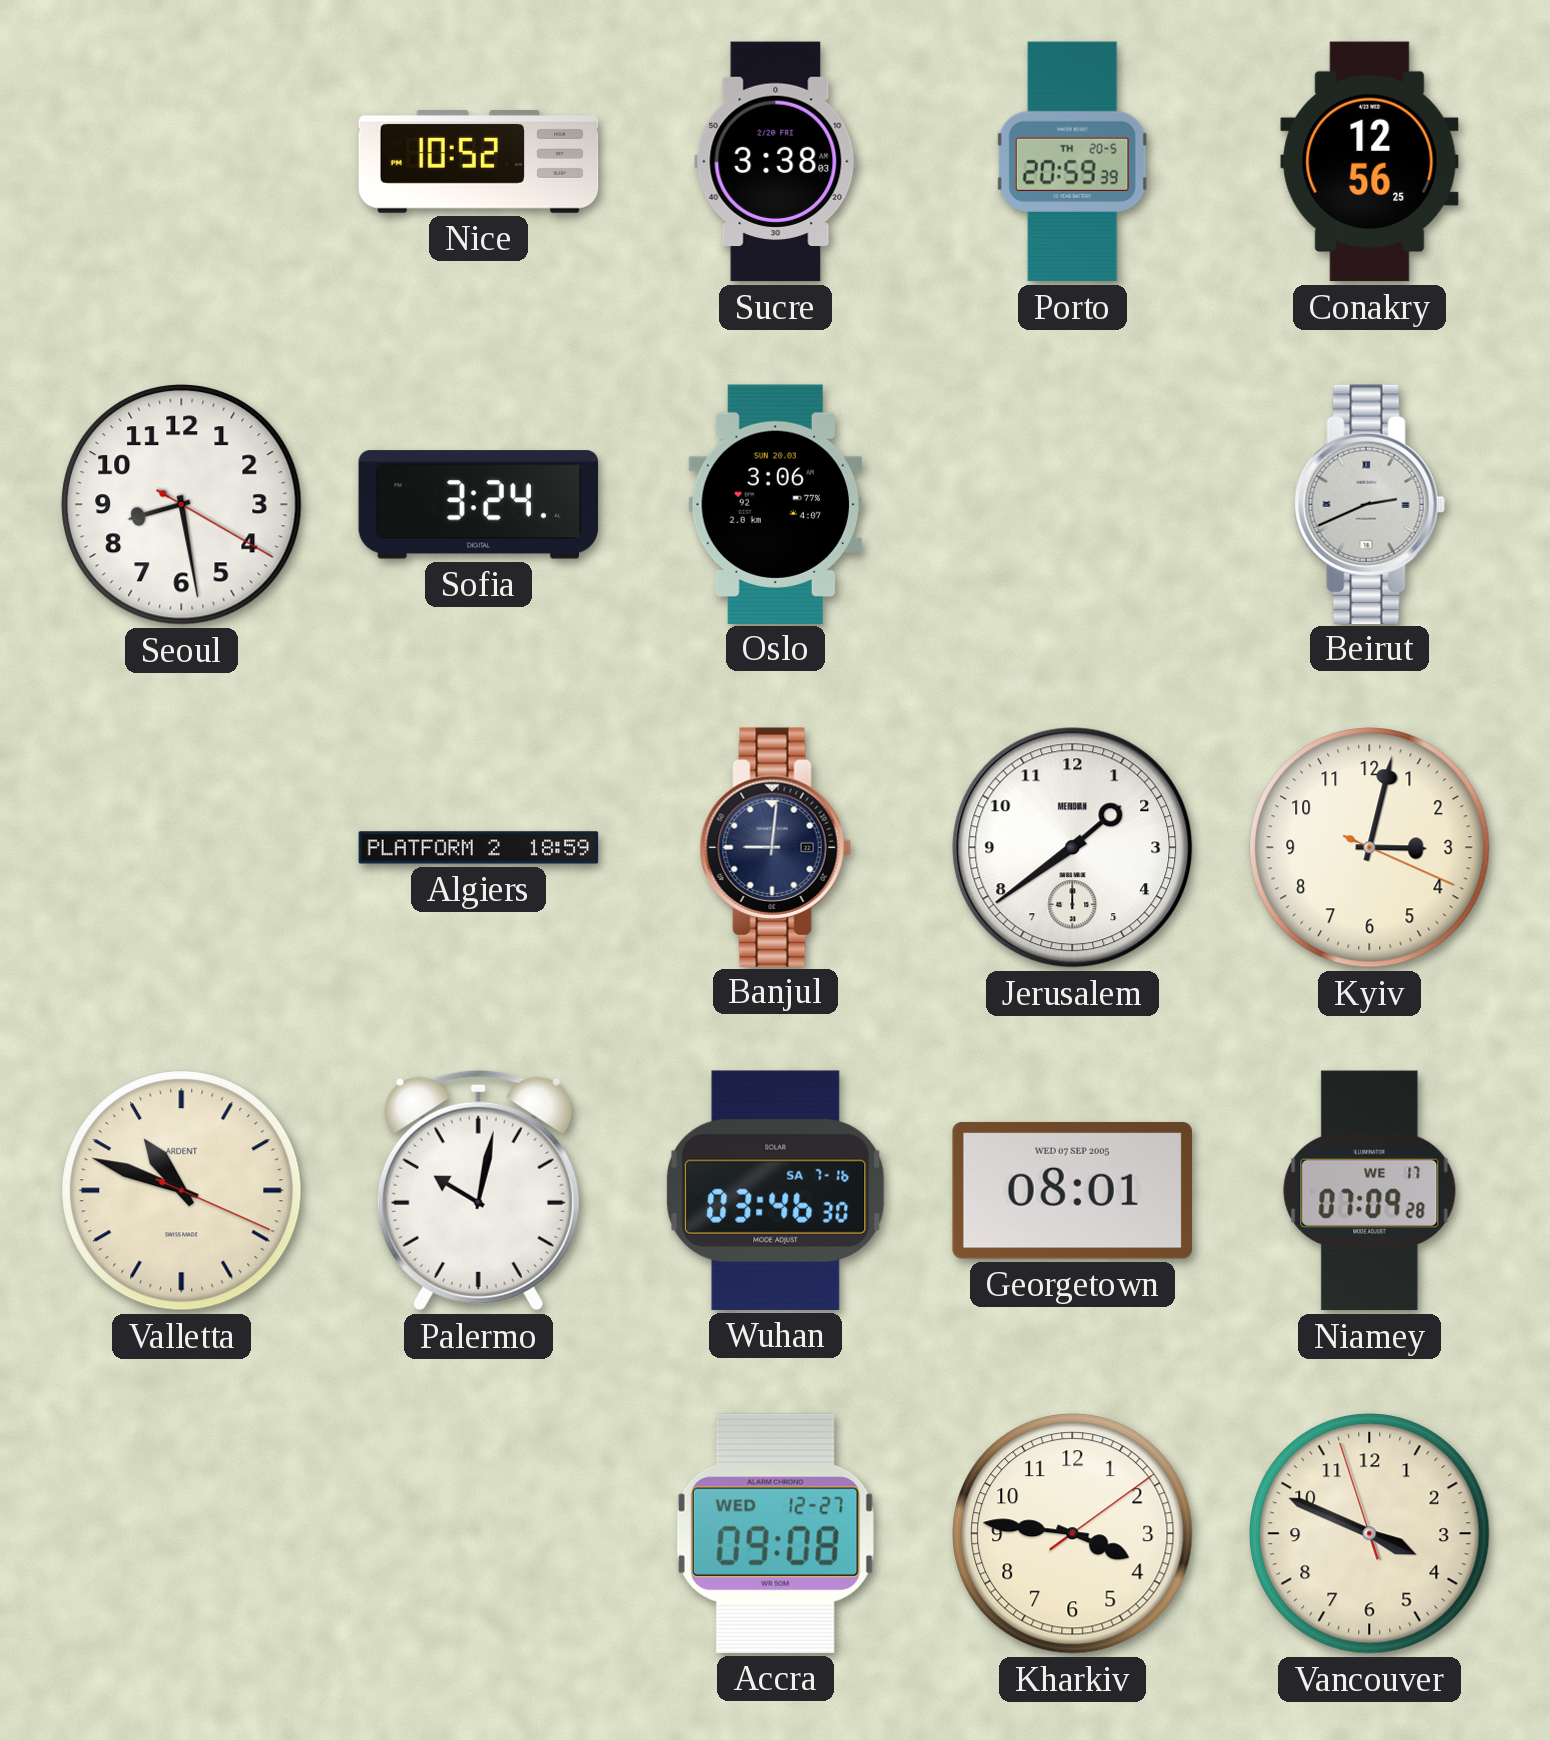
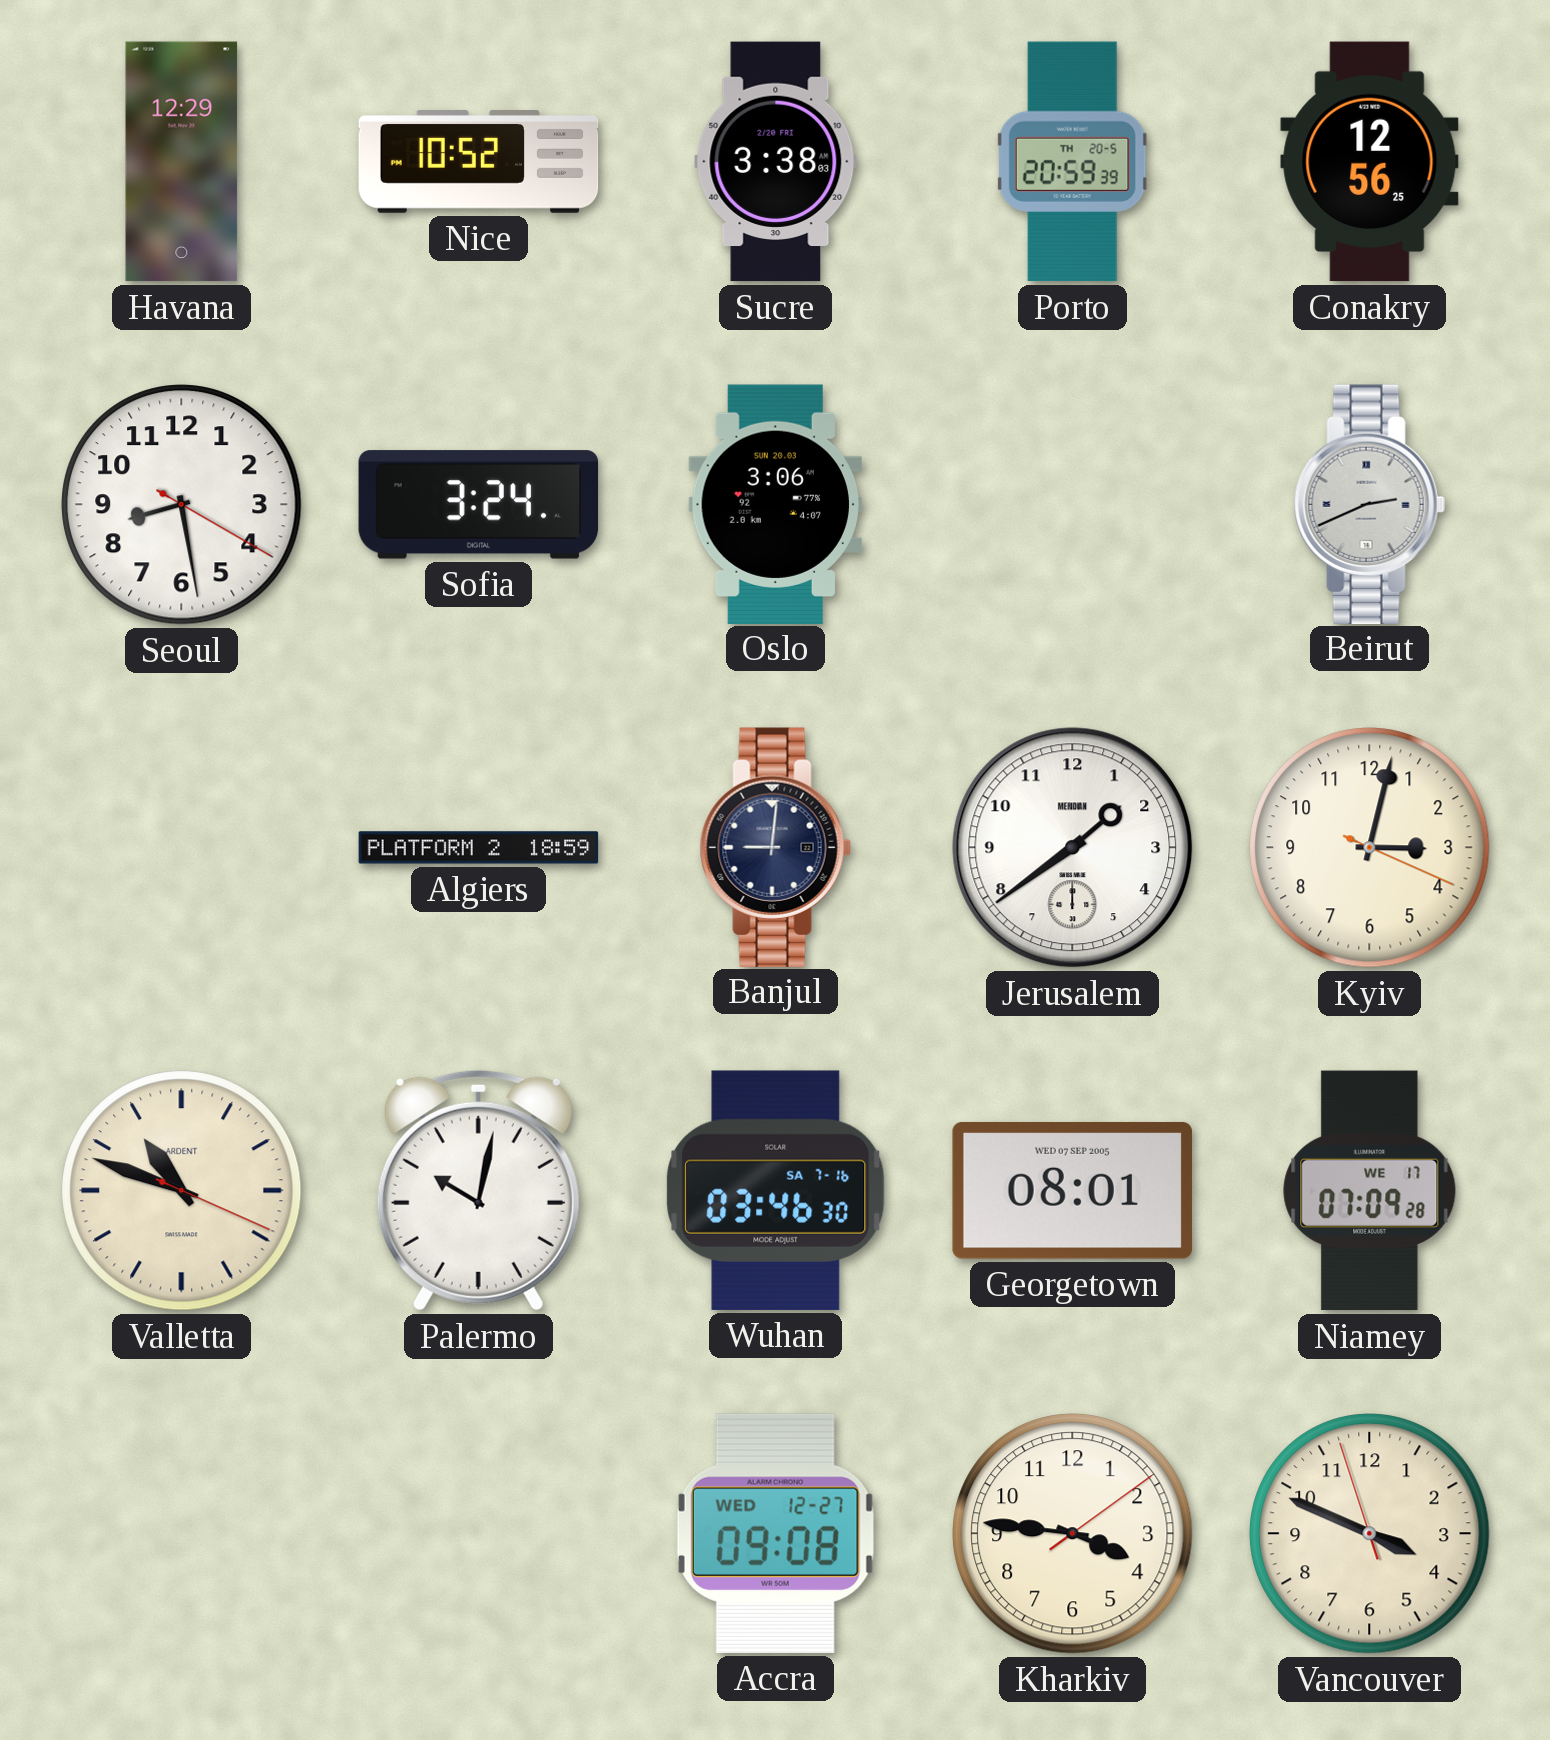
Havana: none -> 12:29 (182, 162)
